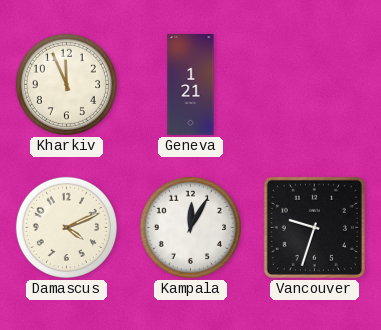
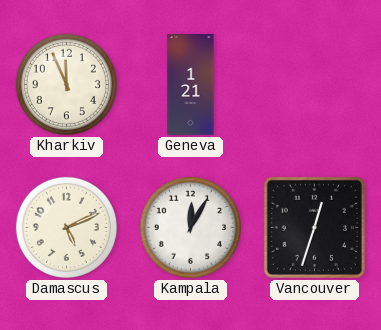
Damascus: 4:11 -> 5:11 (66, 227)
Vancouver: 9:33 -> 12:33 (314, 227)
